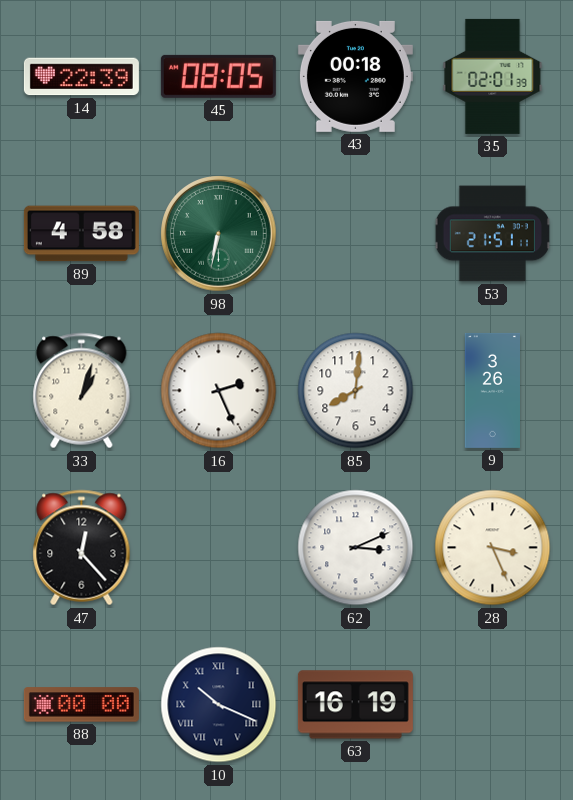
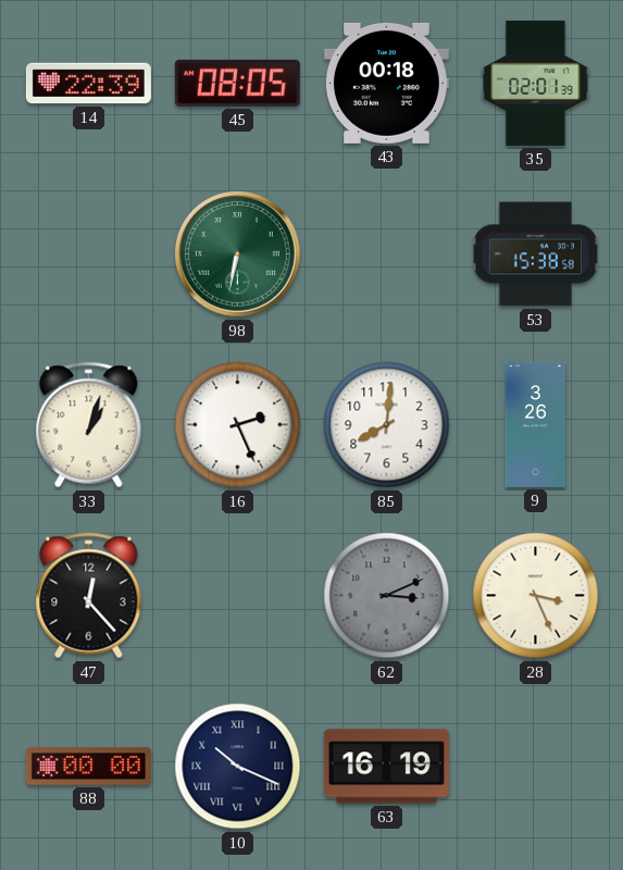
89: 4:58 -> none (81, 234)
53: 21:51 -> 15:38 (535, 254)
62 dial: white -> grey (387, 596)
